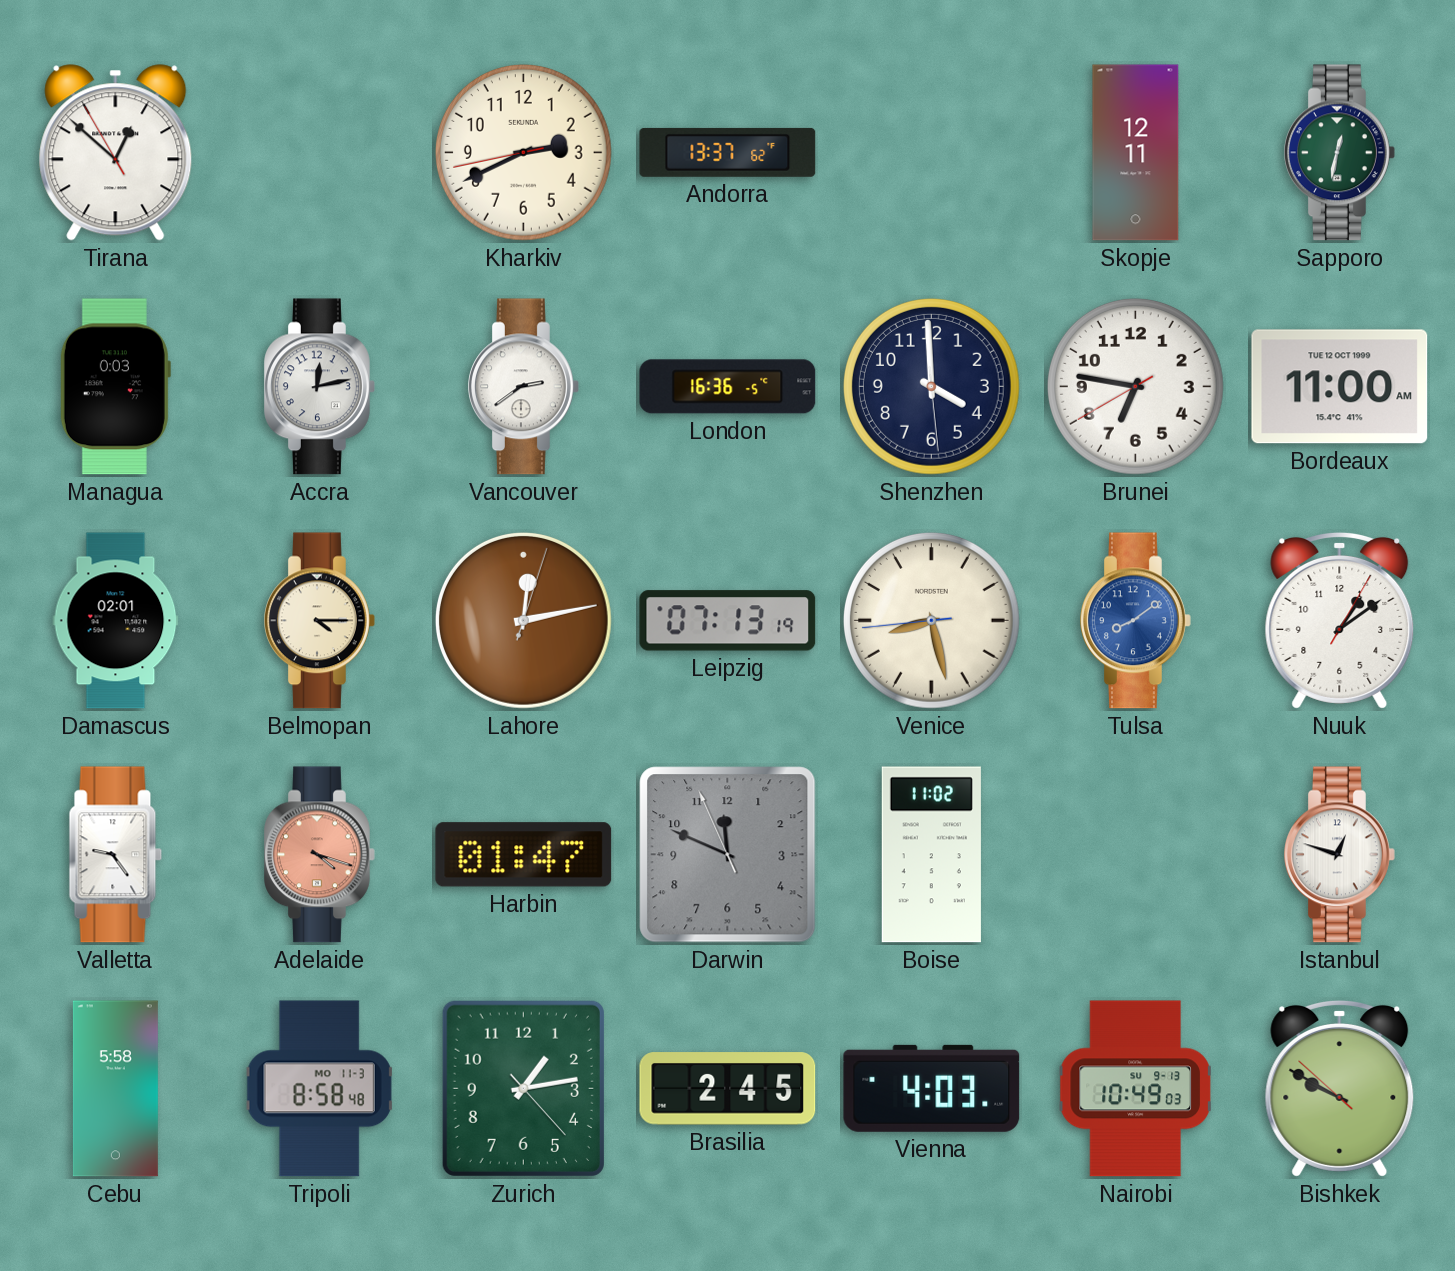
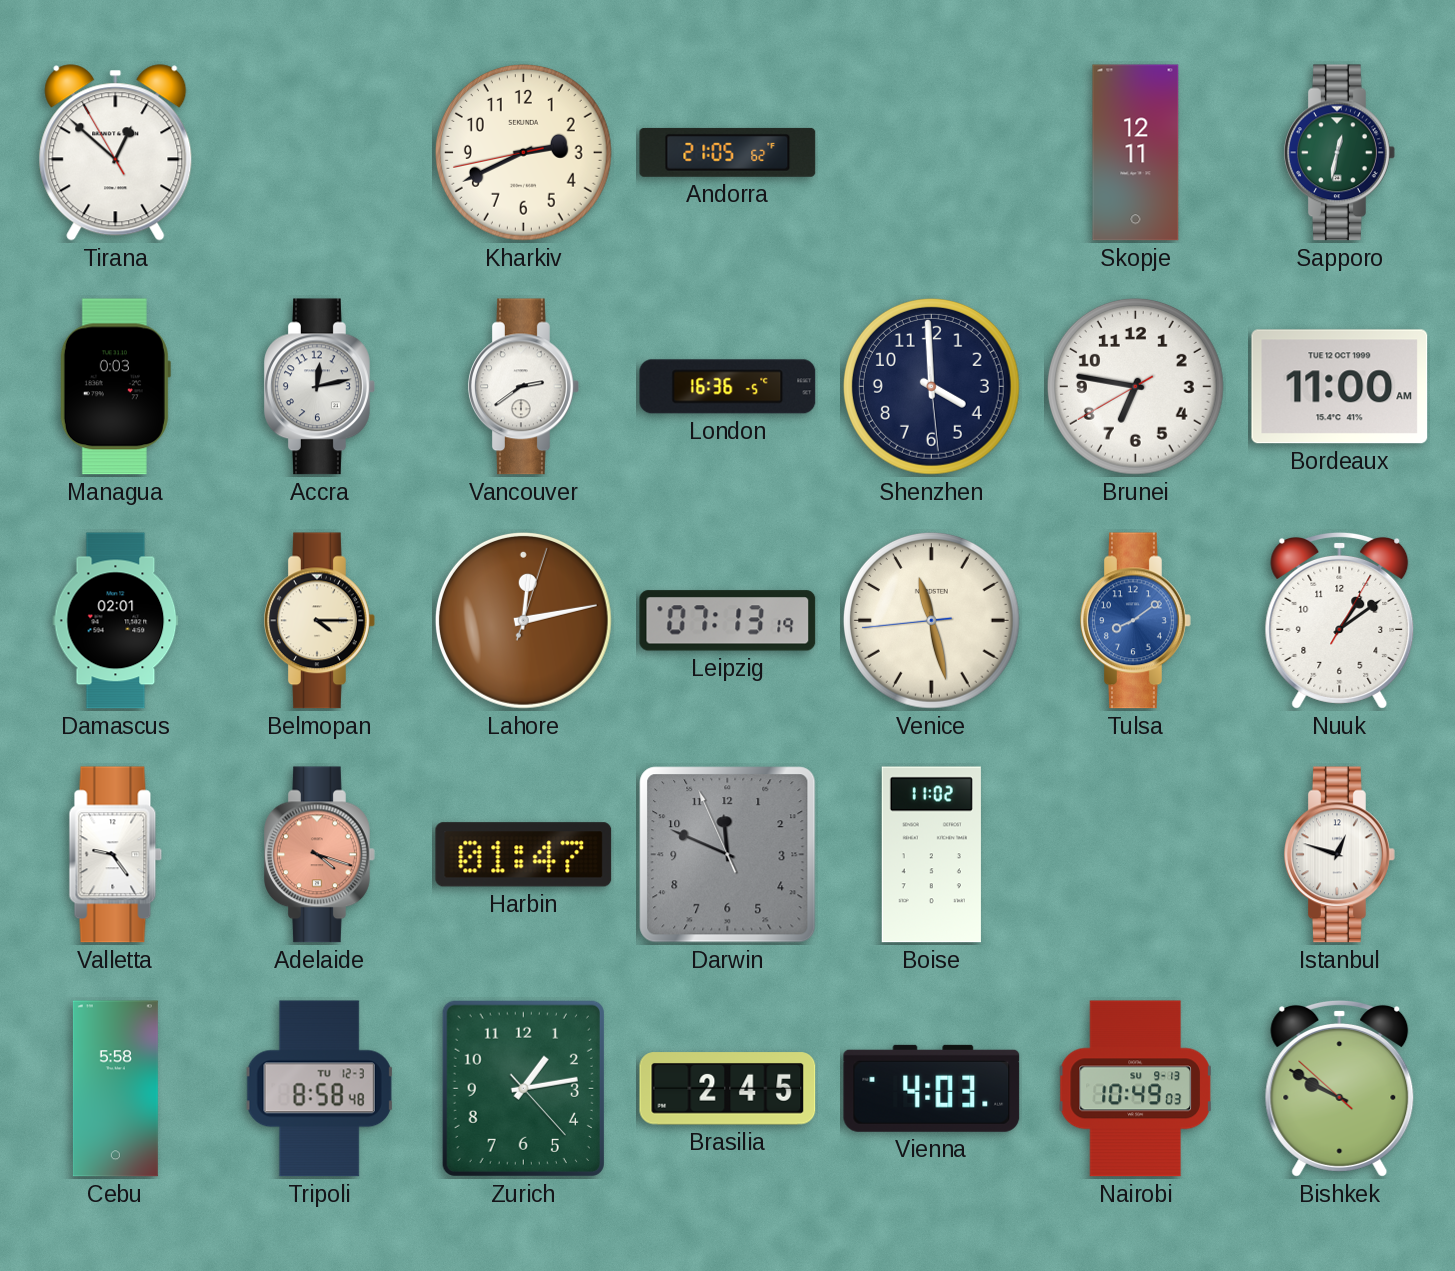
Andorra: 13:37 -> 21:05 (728, 152)
Venice: 8:27 -> 11:27 (931, 620)
Tripoli date: MO 11-3 -> TU 12-3 (320, 1089)
